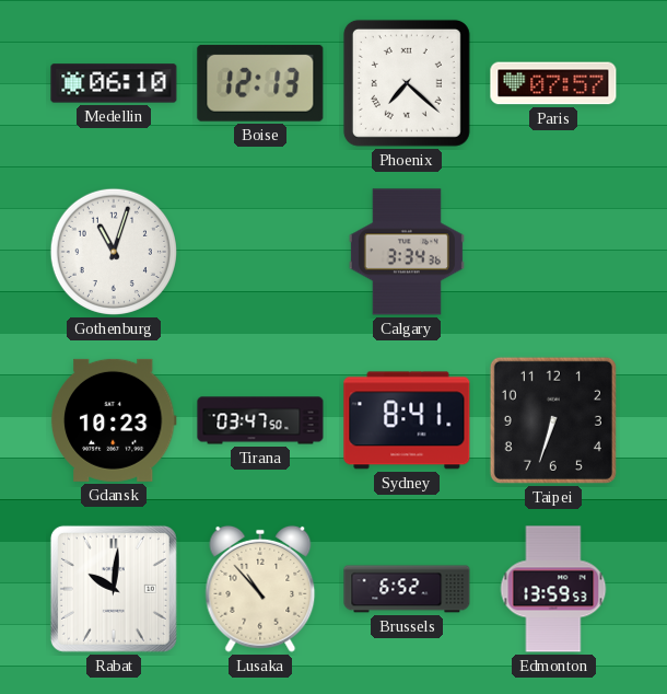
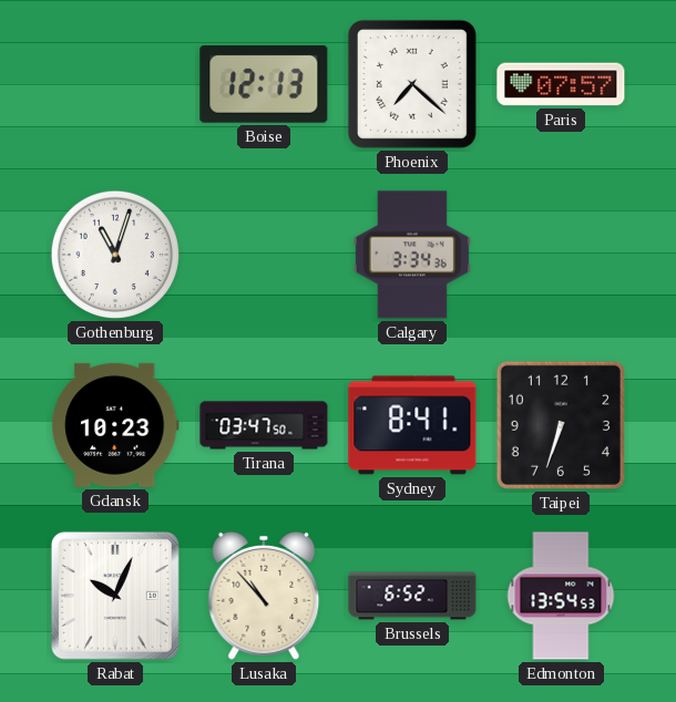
Medellin: 06:10 -> none (114, 83)
Rabat: 10:01 -> 10:04 (115, 596)
Edmonton: 13:59 -> 13:54 (561, 596)
